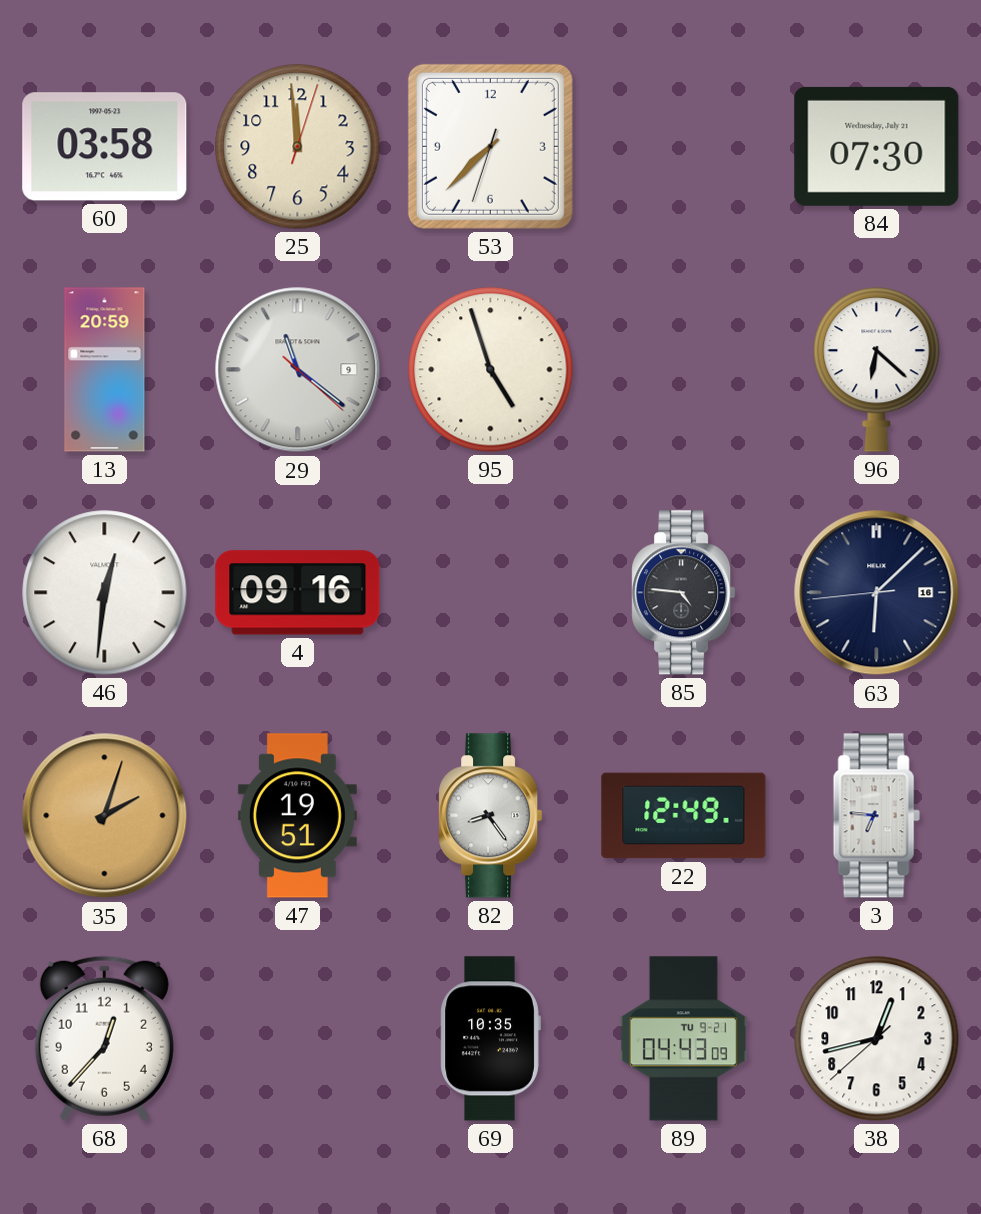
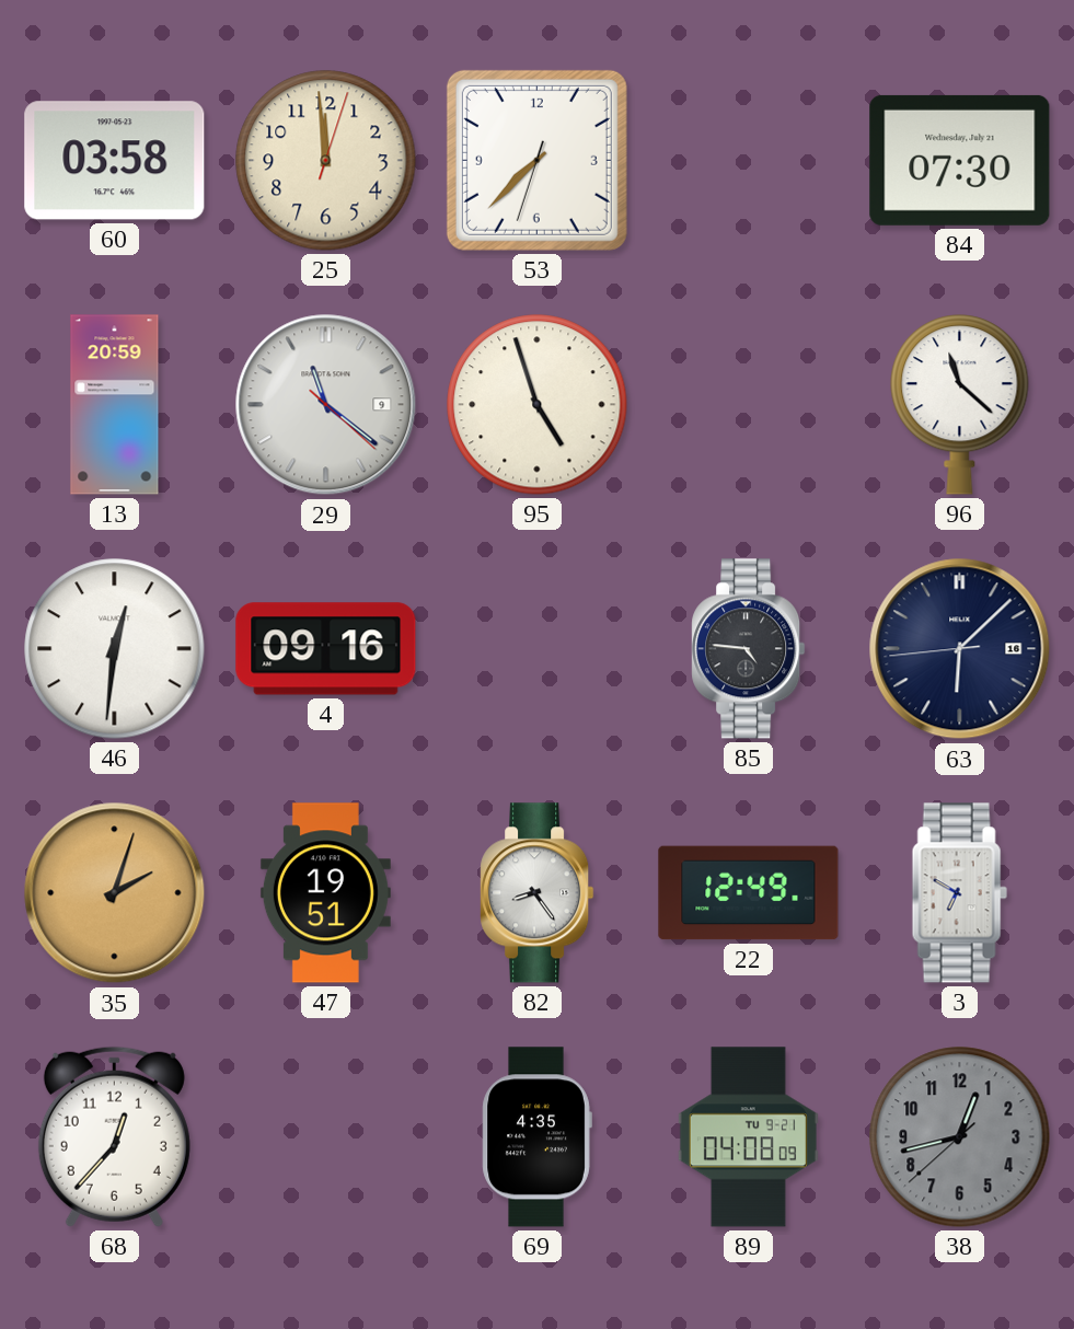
96: 6:22 -> 11:22 (960, 405)
3: 6:46 -> 6:50 (959, 893)
69: 10:35 -> 4:35 (536, 1137)
89: 04:43 -> 04:08 (748, 1137)
38 dial: white -> grey (960, 1137)
